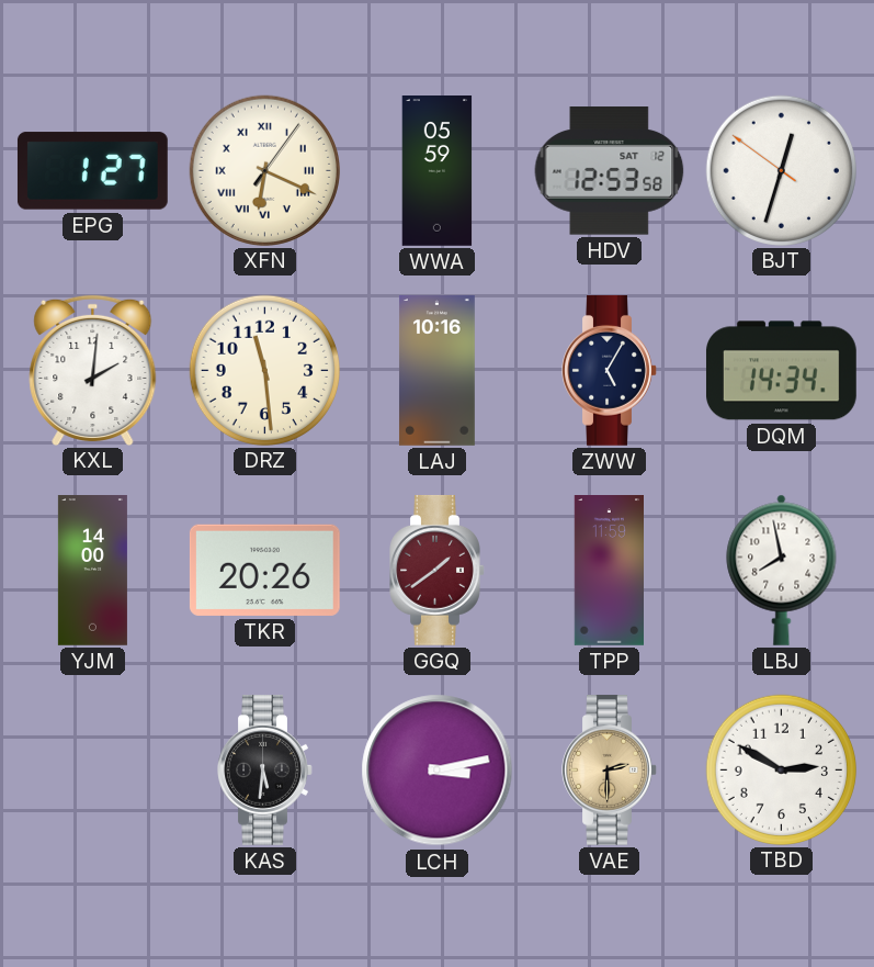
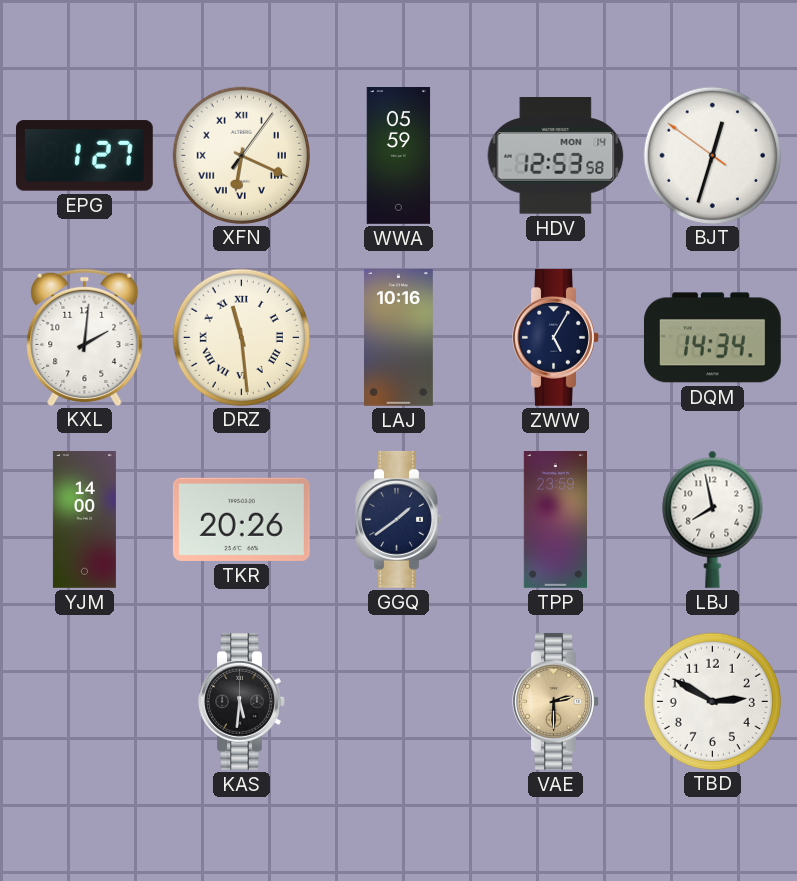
HDV date: SAT 12 -> MON 14 (556, 156)
DRZ numerals: Arabic -> Roman (241, 337)
GGQ dial: burgundy -> navy (399, 519)
TPP: 11:59 -> 23:59 (555, 520)
LCH: 3:13 -> none (438, 771)
